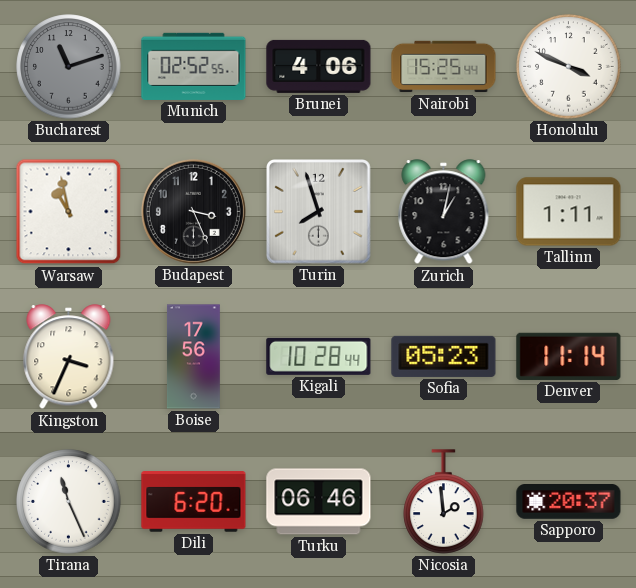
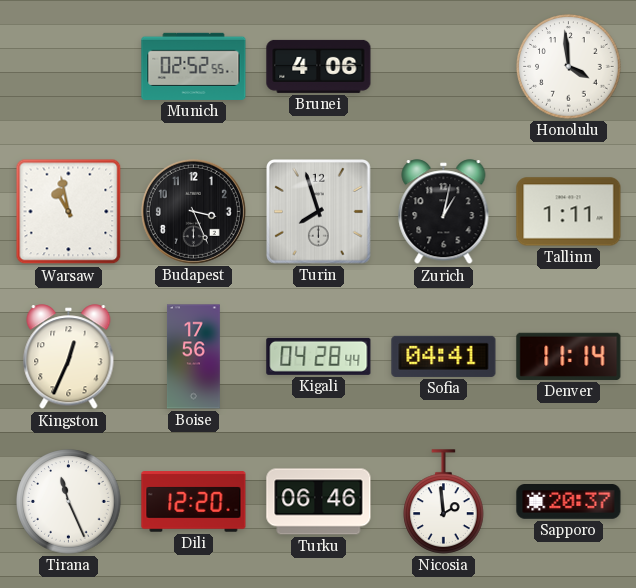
Bucharest: 11:12 -> none (69, 67)
Nairobi: 15:25 -> none (444, 67)
Honolulu: 3:49 -> 3:59 (569, 67)
Kingston: 3:34 -> 12:34 (69, 357)
Kigali: 10:28 -> 04:28 (319, 356)
Sofia: 05:23 -> 04:41 (444, 356)
Dili: 6:20 -> 12:20 (194, 502)
